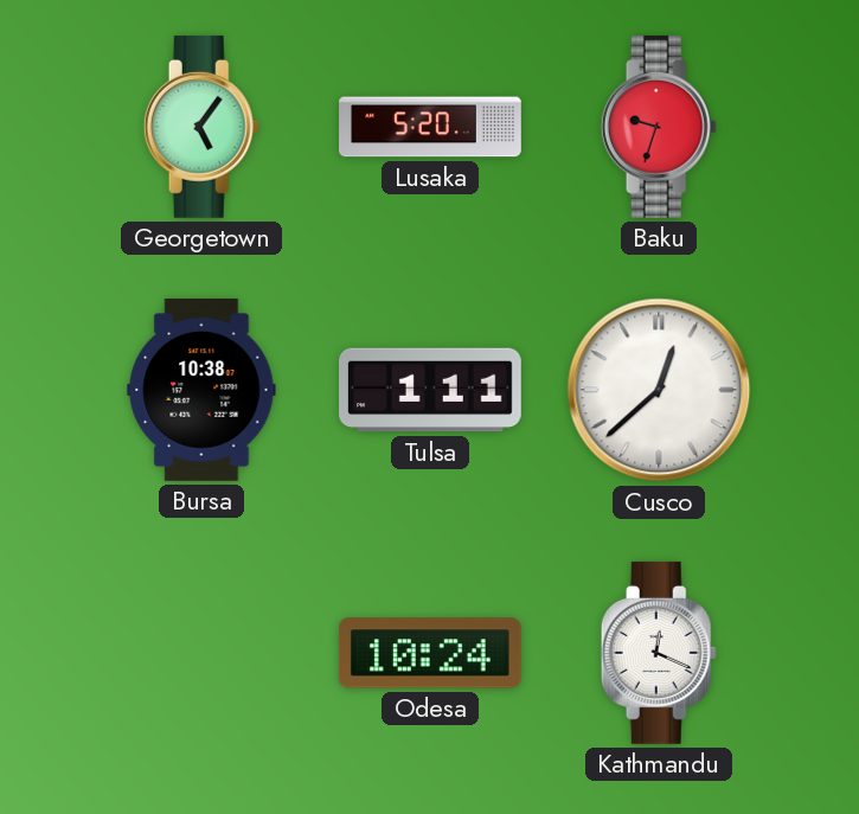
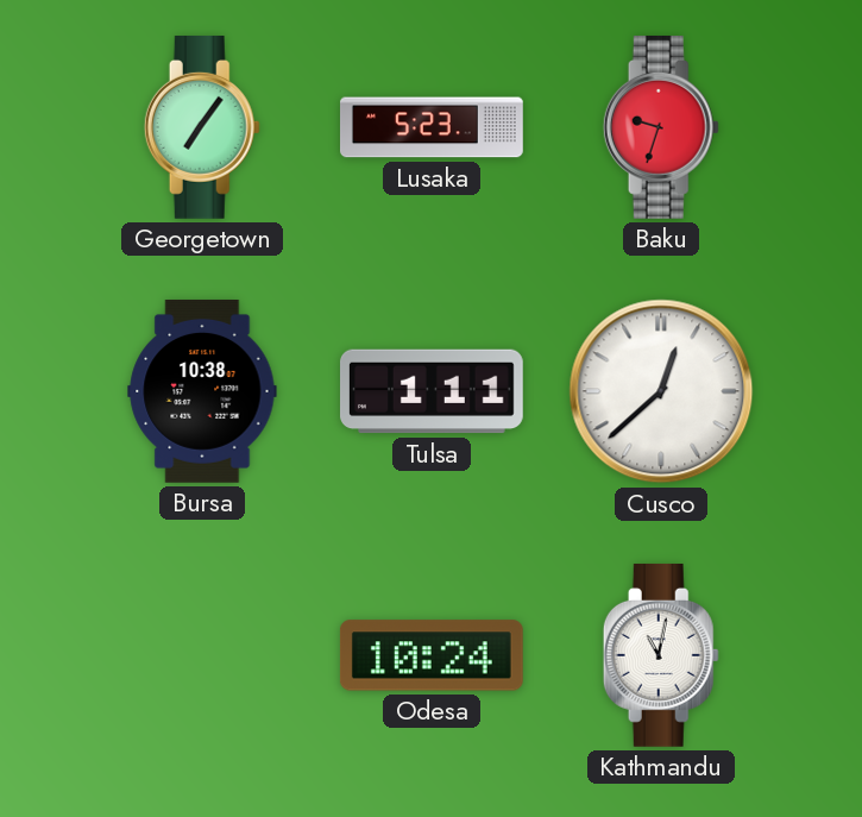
Georgetown: 5:06 -> 7:06 (202, 127)
Lusaka: 5:20 -> 5:23 (433, 127)
Kathmandu: 12:19 -> 11:02 (661, 655)
